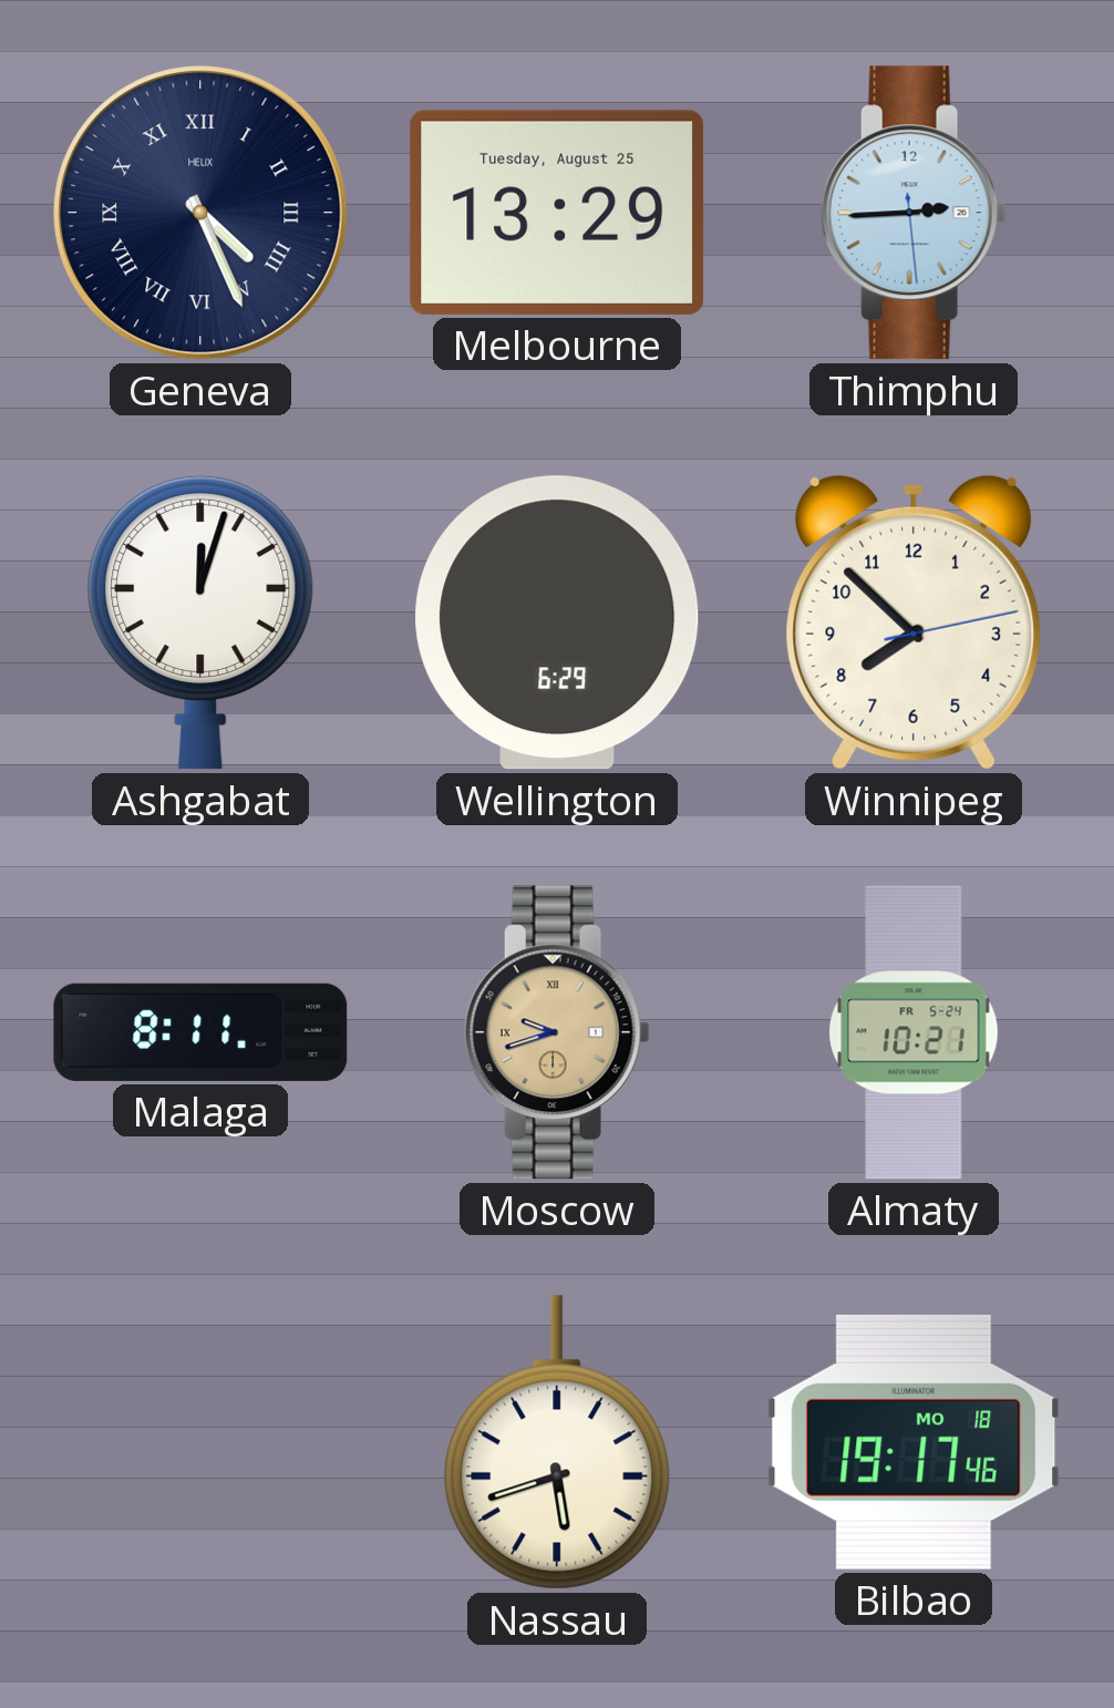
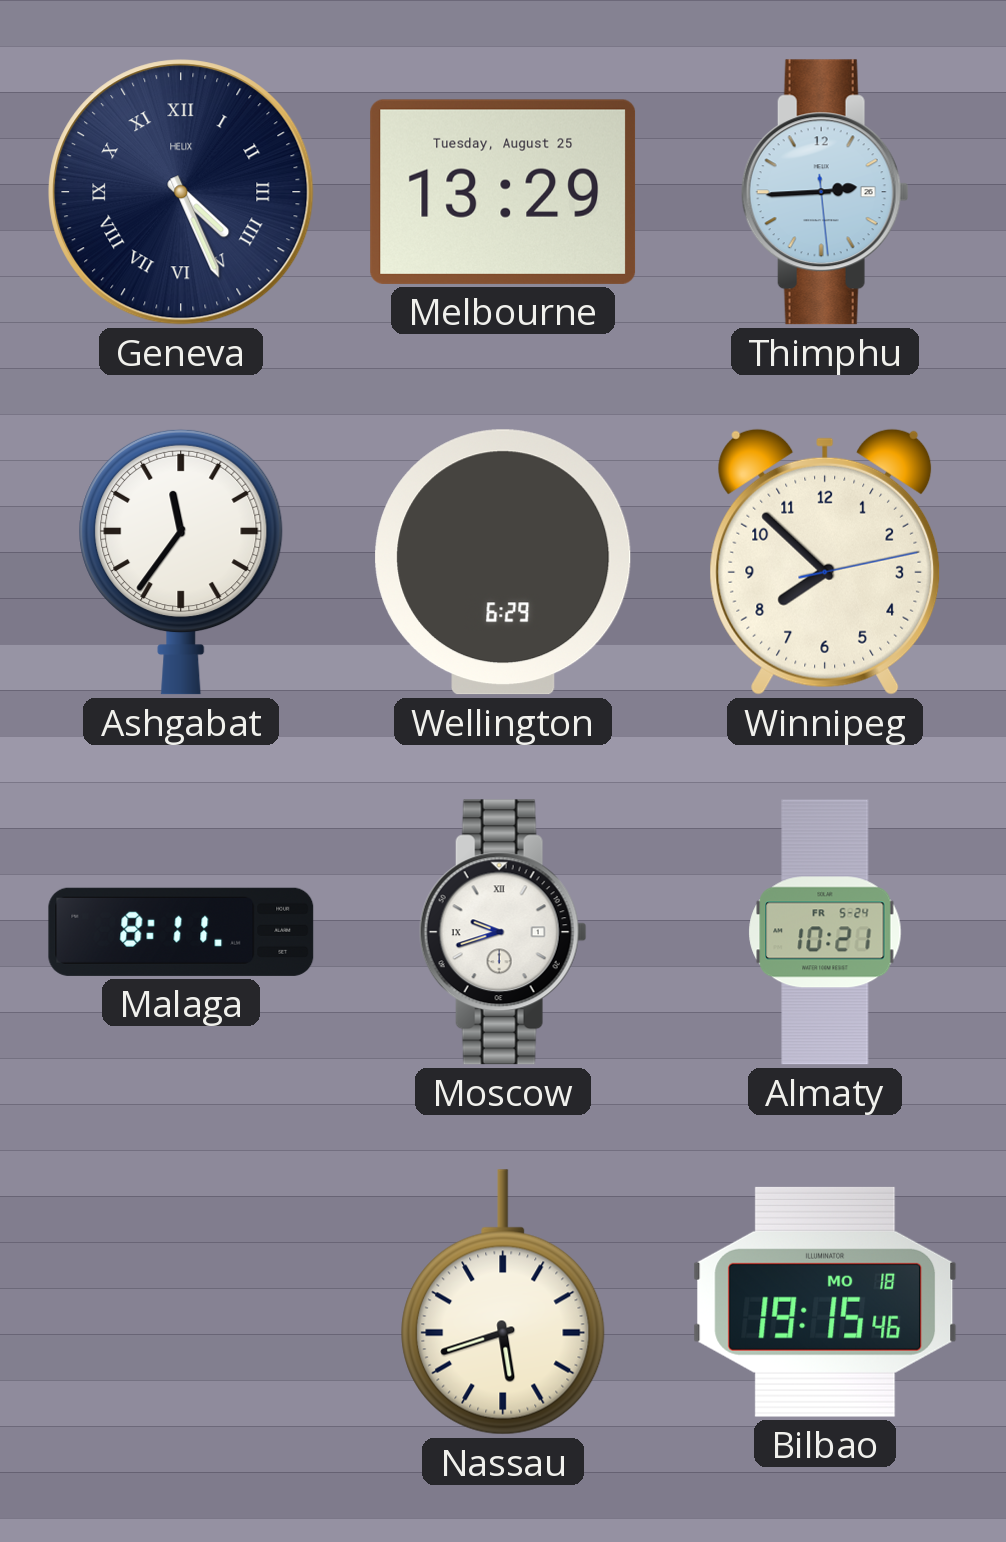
Ashgabat: 12:03 -> 11:36 (181, 562)
Moscow dial: champagne -> white (503, 932)
Bilbao: 19:17 -> 19:15 (825, 1302)
